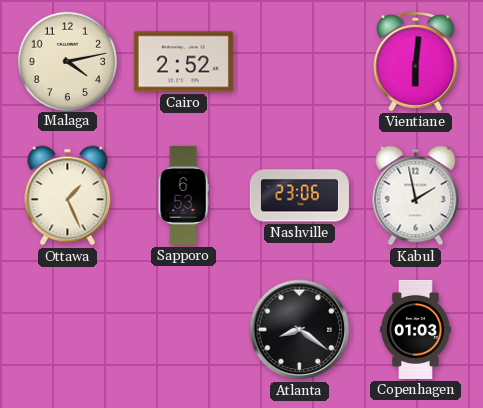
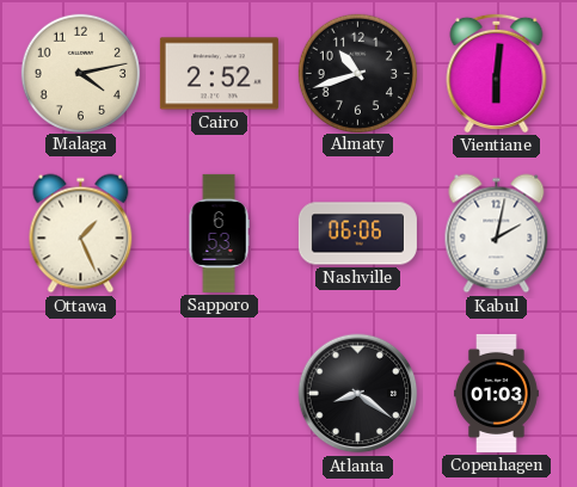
Almaty: none -> 10:42 (357, 73)
Nashville: 23:06 -> 06:06 (357, 234)
Kabul: 1:58 -> 2:02 (497, 234)
